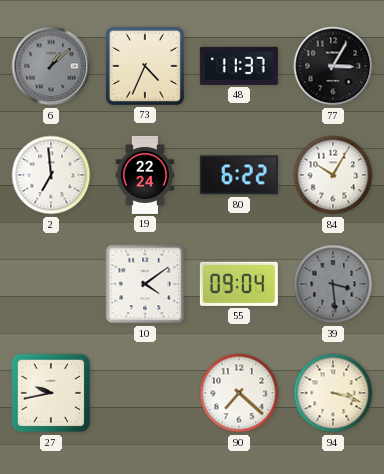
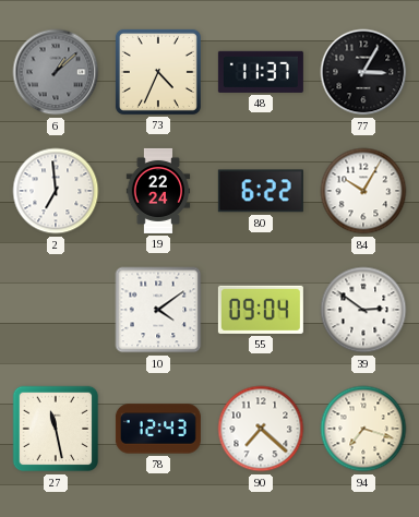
39: 3:29 -> 2:51 (363, 310)
39 dial: grey -> white (363, 310)
27: 9:43 -> 11:28 (56, 429)
78: none -> 12:43 (158, 429)
94: 3:18 -> 7:18 (363, 429)
